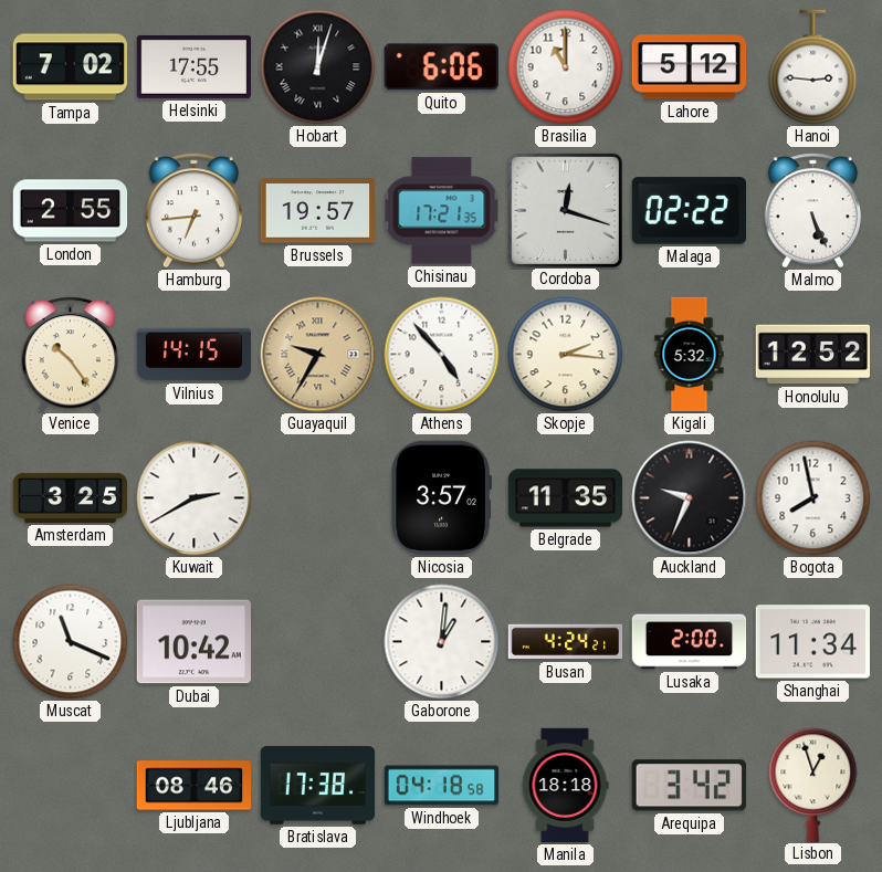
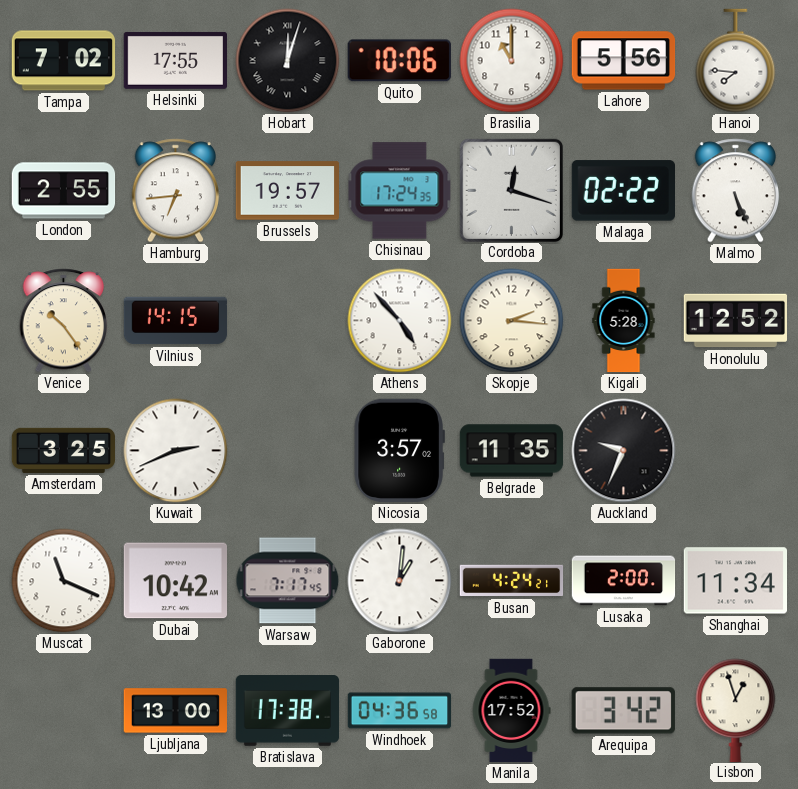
Quito: 6:06 -> 10:06 (399, 61)
Lahore: 5:12 -> 5:56 (624, 61)
Hanoi: 2:46 -> 7:46 (736, 61)
Chisinau: 17:21 -> 17:24 (400, 191)
Guayaquil: 9:35 -> none (318, 355)
Kigali: 5:32 -> 5:28 (624, 321)
Kuwait: 2:40 -> 2:41 (176, 451)
Bogota: 7:58 -> none (813, 498)
Warsaw: none -> 7:17 (288, 581)
Ljubljana: 08:46 -> 13:00 (175, 711)
Windhoek: 04:18 -> 04:36 (400, 711)
Manila: 18:18 -> 17:52 (511, 711)
